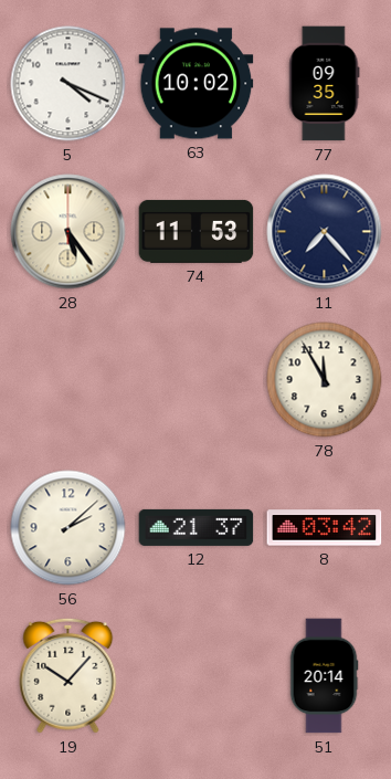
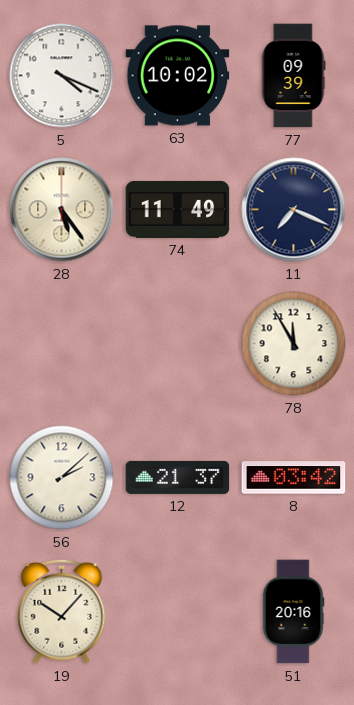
77: 09:35 -> 09:39 (294, 76)
74: 11:53 -> 11:49 (178, 209)
11: 7:23 -> 7:19 (294, 210)
51: 20:14 -> 20:16 (293, 612)
